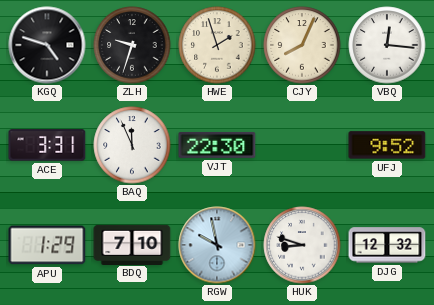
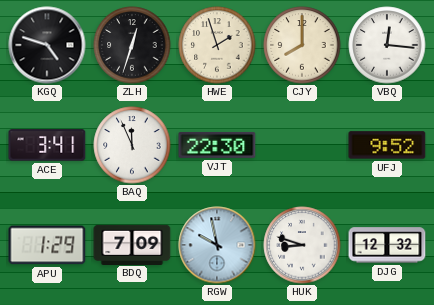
ZLH: 9:33 -> 12:33 (132, 45)
CJY: 8:04 -> 8:00 (302, 45)
ACE: 3:31 -> 3:41 (47, 145)
BDQ: 7:10 -> 7:09 (132, 244)
